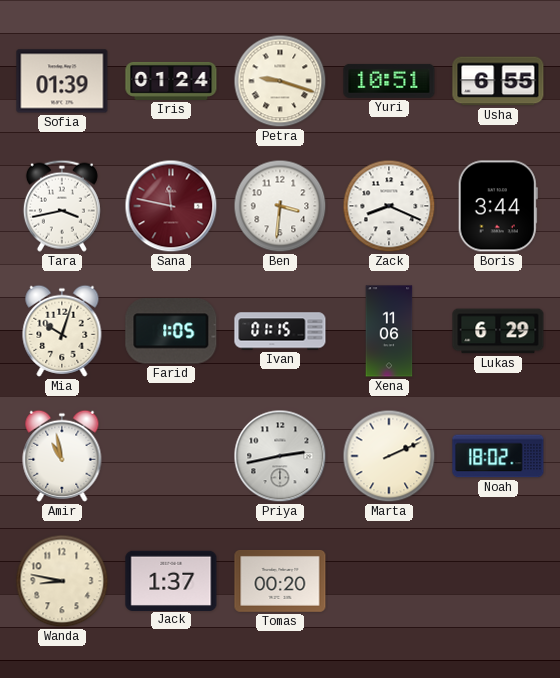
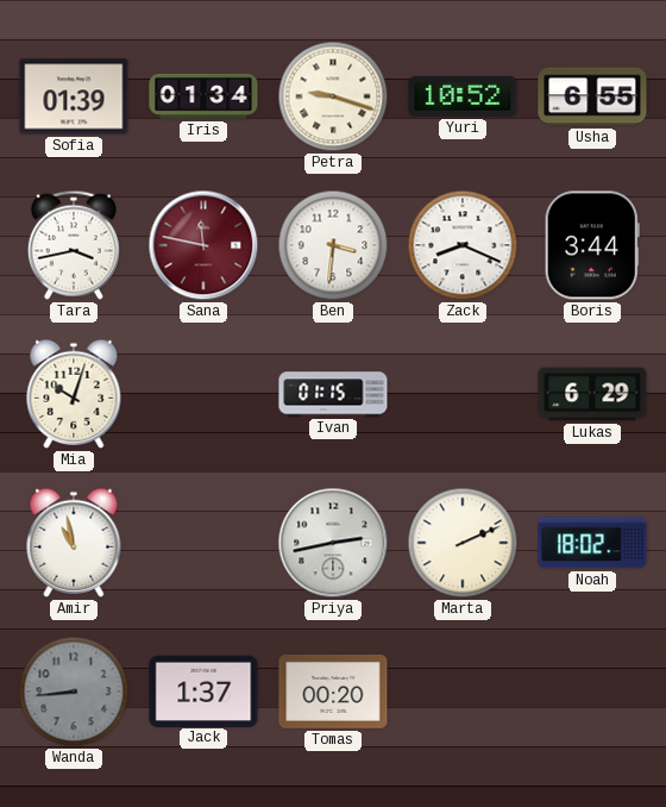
Iris: 01:24 -> 01:34 (203, 96)
Yuri: 10:51 -> 10:52 (463, 96)
Farid: 1:05 -> none (171, 331)
Xena: 11:06 -> none (389, 331)
Wanda: 8:47 -> 8:44 (74, 692)
Wanda dial: cream -> grey (74, 692)
